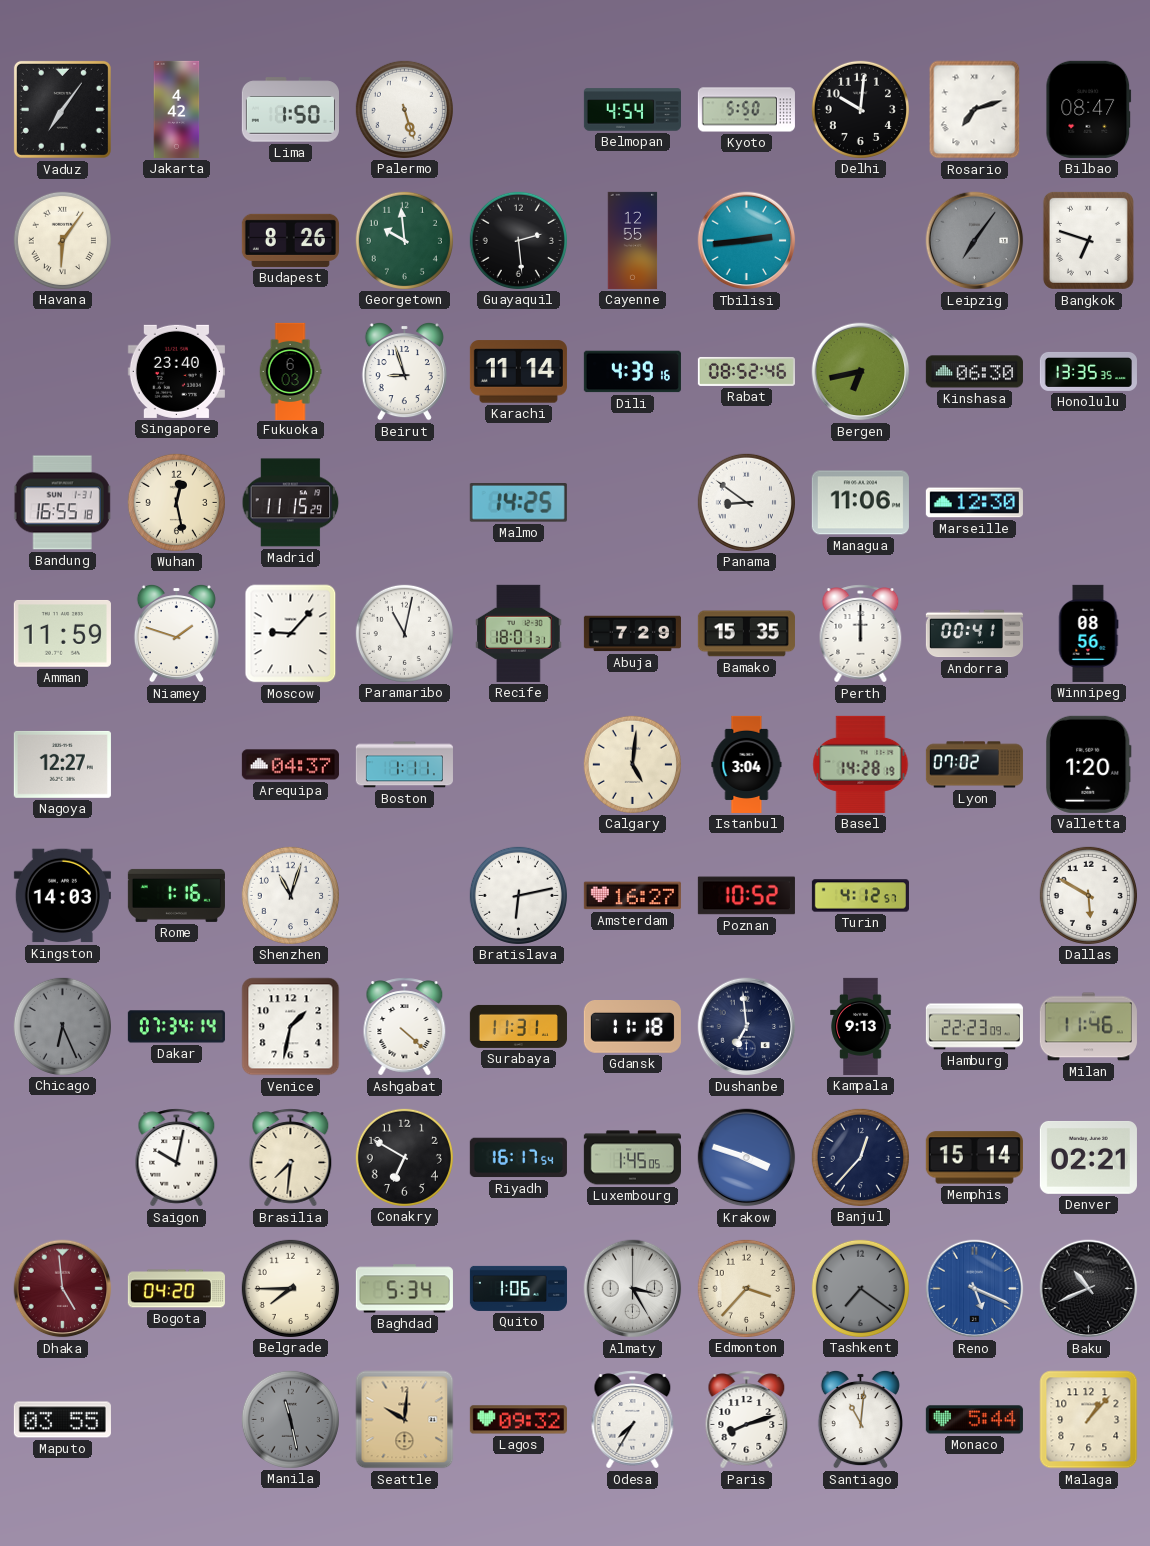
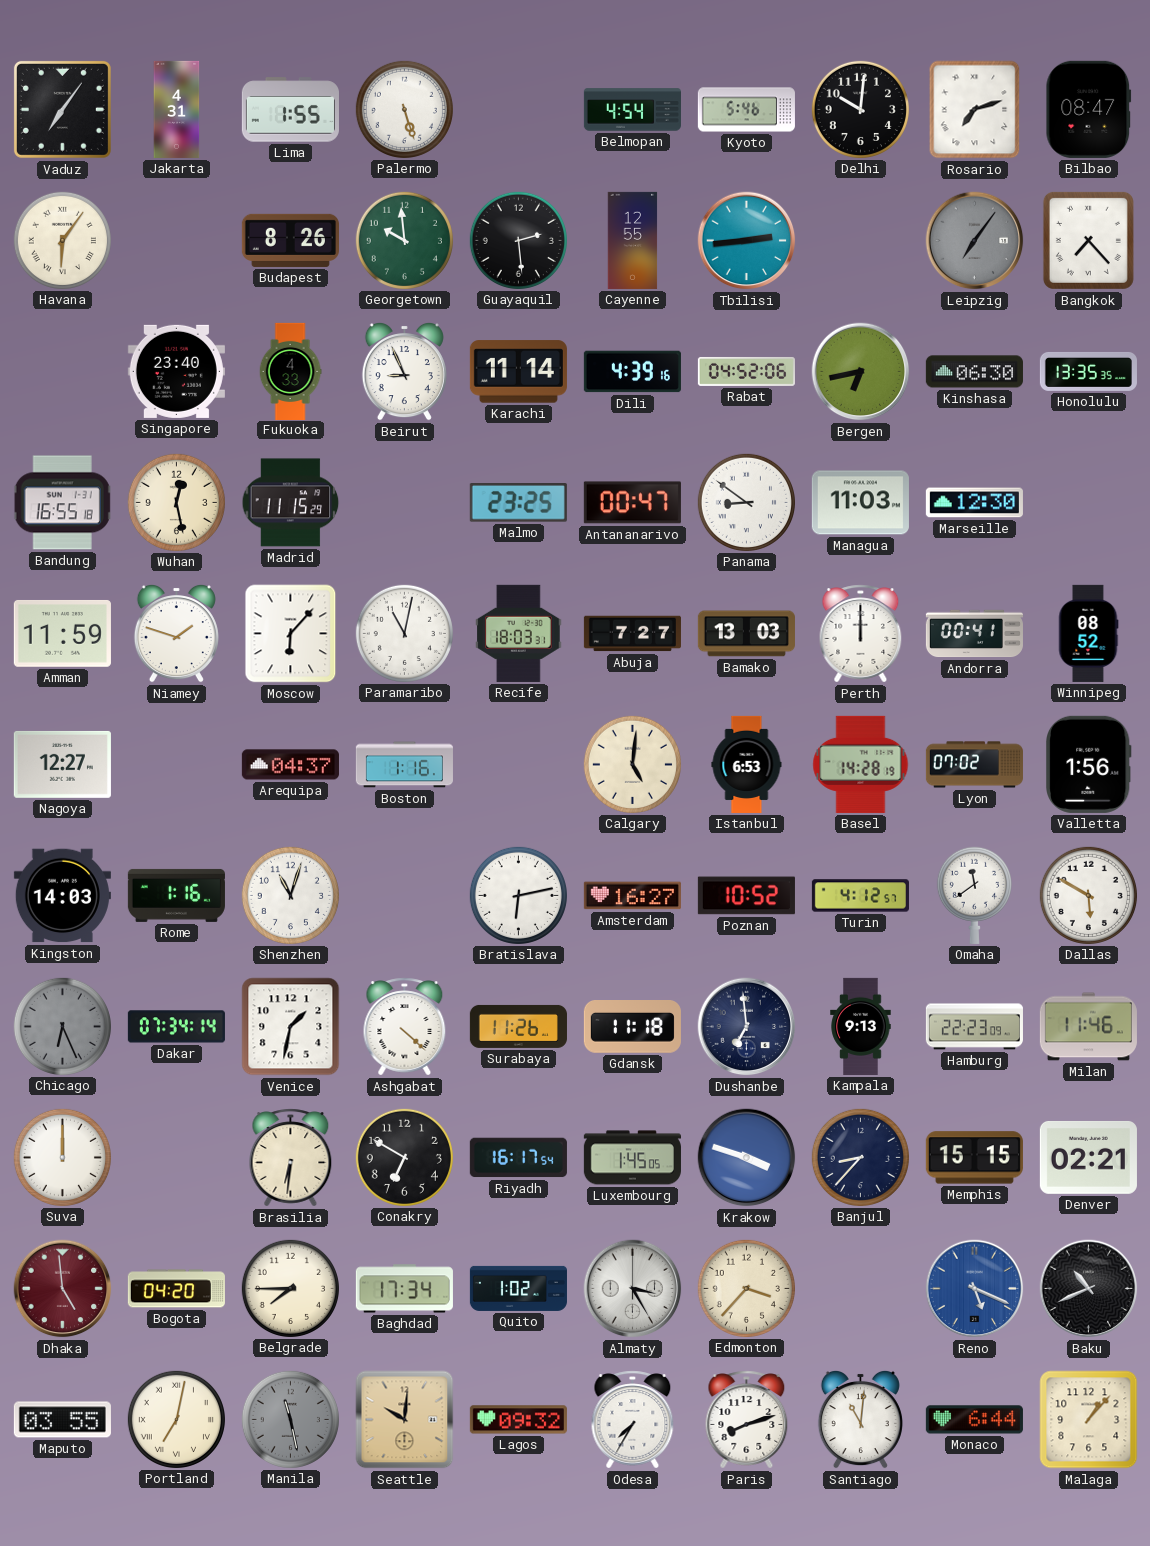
Jakarta: 4:42 -> 4:31 (177, 109)
Lima: 1:50 -> 1:55 (290, 110)
Kyoto: 5:50 -> 5:46 (746, 110)
Bangkok: 6:48 -> 7:23 (1088, 240)
Fukuoka: 6:03 -> 4:33 (290, 371)
Beirut: 8:57 -> 8:56 (404, 371)
Rabat: 08:52 -> 04:52 (746, 371)
Malmo: 14:25 -> 23:25 (518, 503)
Antananarivo: none -> 00:47 (632, 503)
Managua: 11:06 -> 11:03 (860, 503)
Moscow: 9:07 -> 6:07 (291, 634)
Recife: 18:01 -> 18:03 (519, 633)
Abuja: 7:29 -> 7:27 (632, 634)
Bamako: 15:35 -> 13:03 (746, 634)
Winnipeg: 08:56 -> 08:52 (1088, 633)
Boston: 1:11 -> 1:16 (404, 765)
Istanbul: 3:04 -> 6:53 (747, 764)
Valletta: 1:20 -> 1:56 (1088, 764)
Omaha: none -> 11:39 (974, 895)
Surabaya: 11:31 -> 11:26 (518, 1026)
Suva: none -> 12:00 (62, 1157)
Saigon: 10:02 -> none (177, 1158)
Brasilia: 7:31 -> 6:31 (291, 1158)
Banjul: 12:37 -> 8:37 (860, 1157)
Memphis: 15:14 -> 15:15 (974, 1158)
Baghdad: 5:34 -> 17:34 (404, 1289)
Quito: 1:06 -> 1:02 (518, 1288)
Tashkent: 7:21 -> none (860, 1288)
Portland: none -> 7:02 (176, 1419)
Monaco: 5:44 -> 6:44 (974, 1420)
